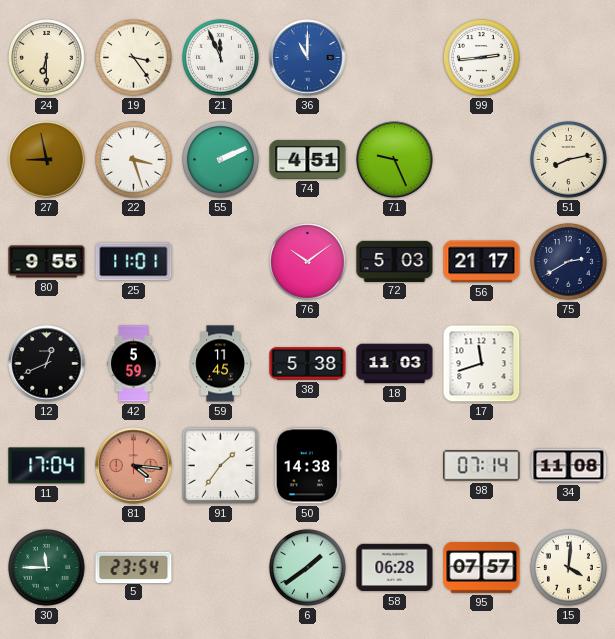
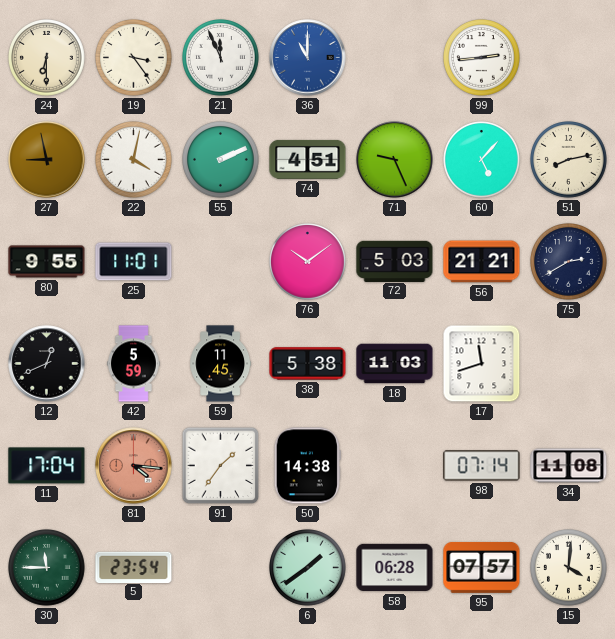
22: 3:27 -> 4:02 (134, 160)
60: none -> 5:07 (482, 160)
56: 21:17 -> 21:21 (482, 262)
